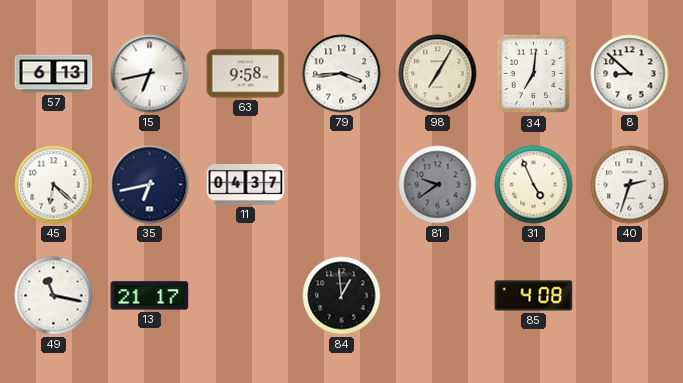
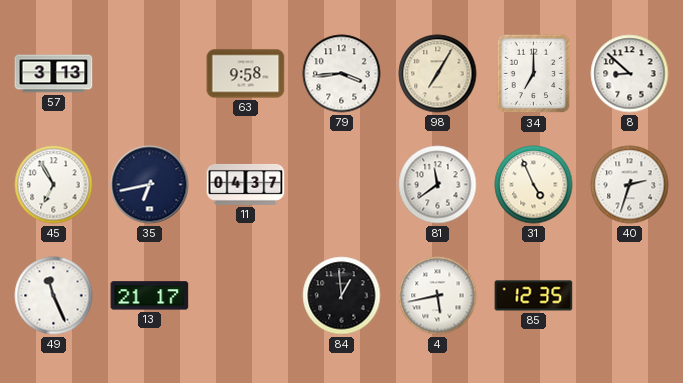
57: 6:13 -> 3:13 (54, 74)
15: 6:43 -> none (150, 74)
34: 7:01 -> 7:00 (534, 74)
45: 6:22 -> 6:55 (54, 185)
81: 9:39 -> 11:39 (438, 185)
81 dial: grey -> white (438, 185)
49: 11:17 -> 11:26 (54, 296)
4: none -> 5:43 (438, 296)
85: 4:08 -> 12:35 (534, 296)
